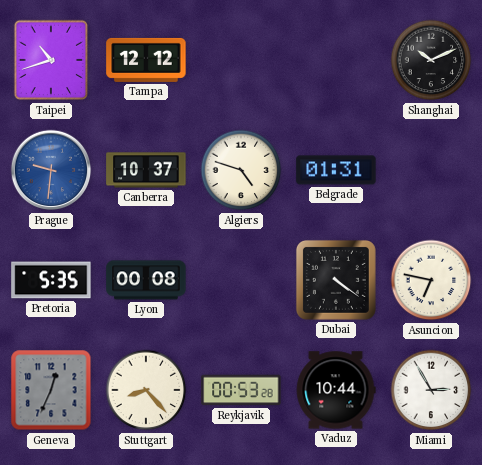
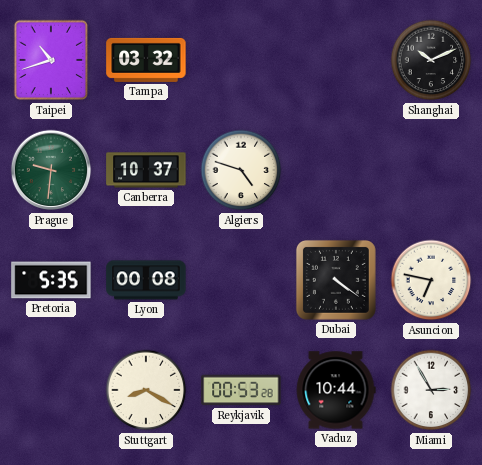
Tampa: 12:12 -> 03:32 (146, 60)
Prague dial: blue -> green (51, 170)
Belgrade: 01:31 -> none (336, 170)
Geneva: 12:34 -> none (51, 390)
Stuttgart: 8:23 -> 8:20 (146, 390)
